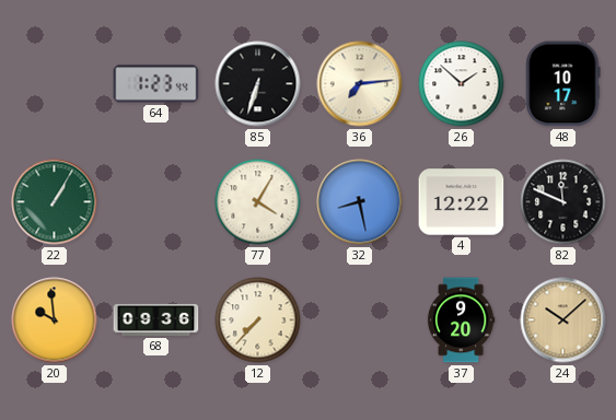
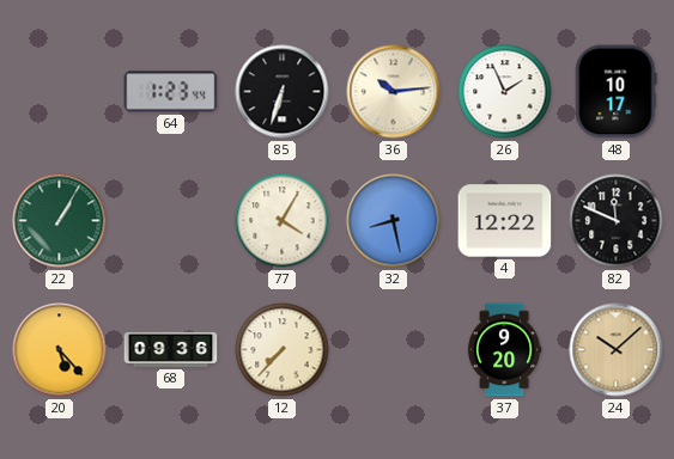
36: 7:14 -> 10:14 (394, 92)
26: 1:52 -> 1:56 (505, 92)
20: 9:59 -> 5:23 (60, 350)
